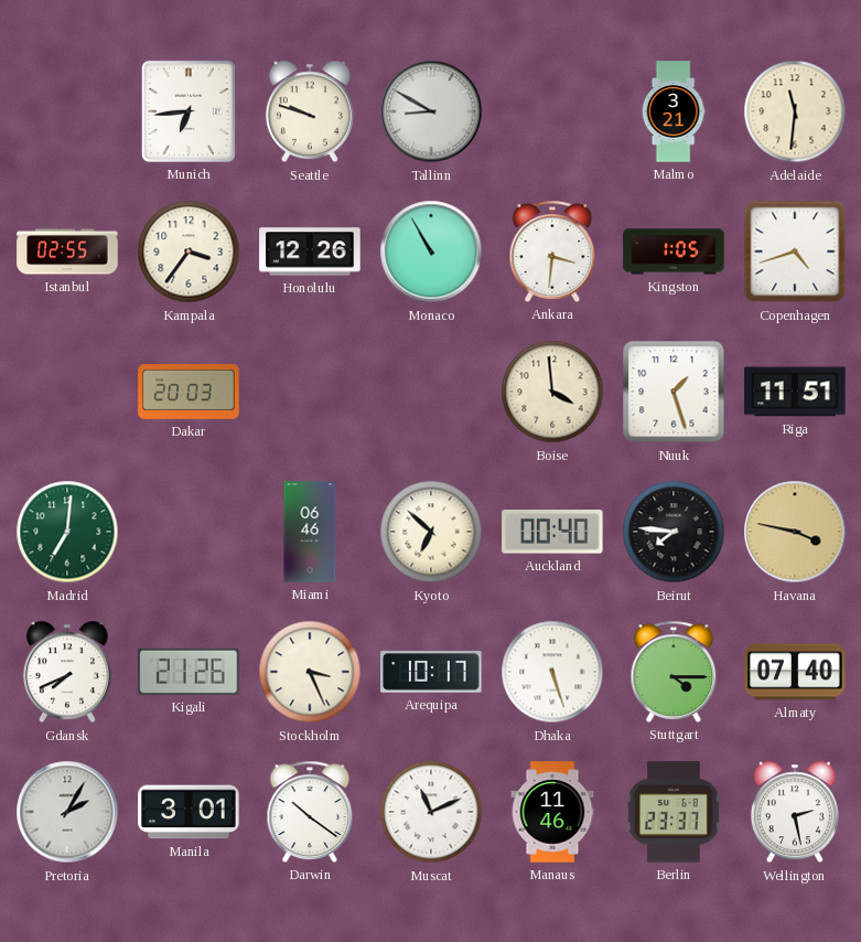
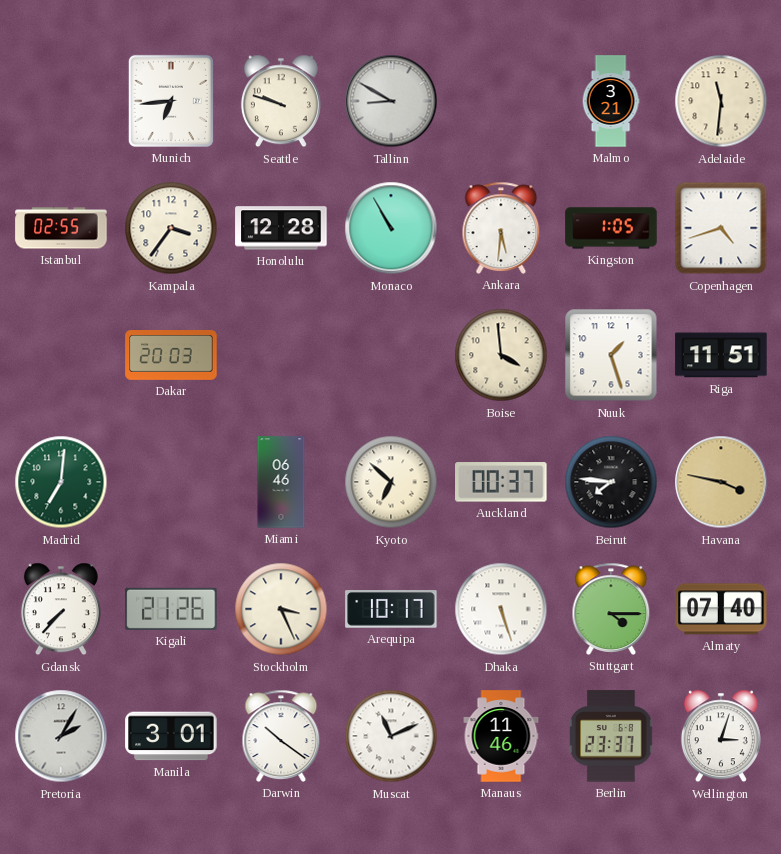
Honolulu: 12:26 -> 12:28 (281, 228)
Ankara: 3:31 -> 5:31 (501, 228)
Auckland: 00:40 -> 00:37 (501, 482)
Gdansk: 7:41 -> 7:37 (61, 609)
Wellington: 2:28 -> 3:03 (721, 736)
